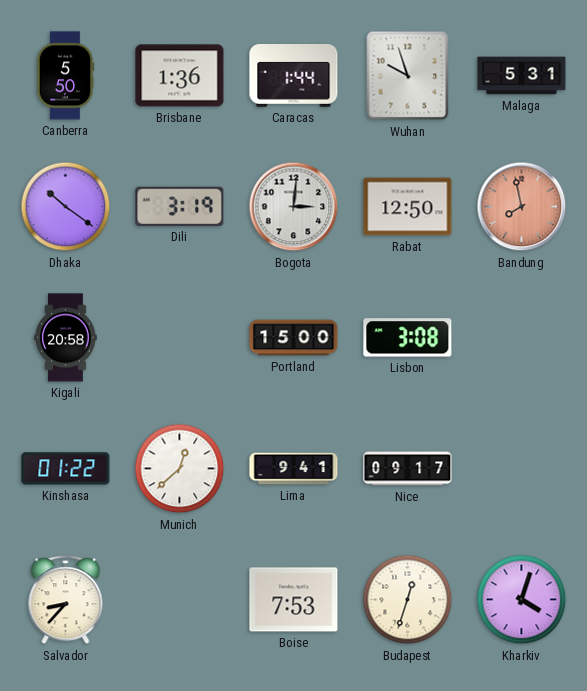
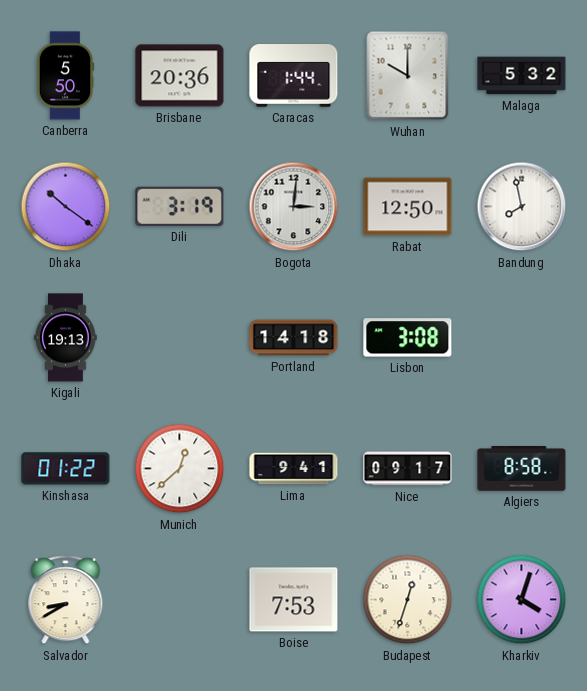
Brisbane: 1:36 -> 20:36 (180, 76)
Wuhan: 9:57 -> 10:00 (408, 76)
Malaga: 5:31 -> 5:32 (522, 76)
Bandung dial: salmon -> white (522, 207)
Kigali: 20:58 -> 19:13 (66, 338)
Portland: 15:00 -> 14:18 (294, 338)
Algiers: none -> 8:58 (522, 469)
Salvador: 8:37 -> 8:40 (66, 600)
